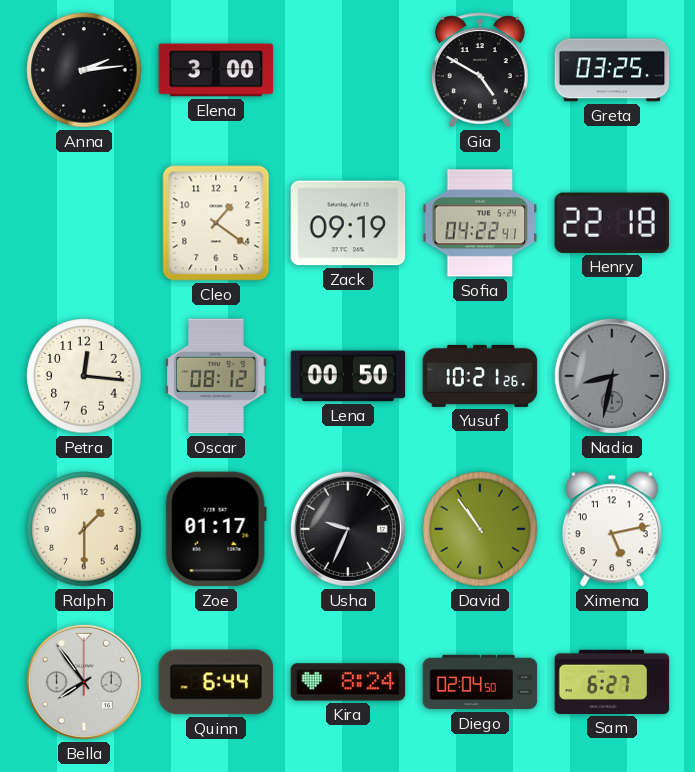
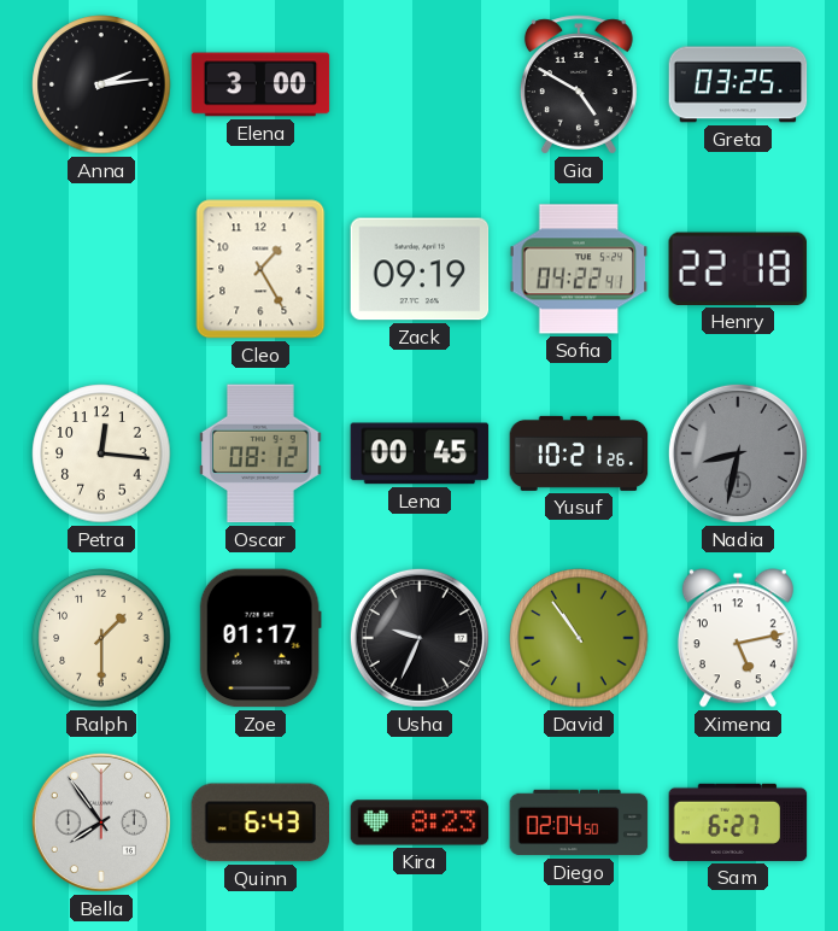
Cleo: 1:21 -> 1:25 (260, 269)
Lena: 00:50 -> 00:45 (420, 453)
Quinn: 6:44 -> 6:43 (260, 822)
Kira: 8:24 -> 8:23 (420, 822)
